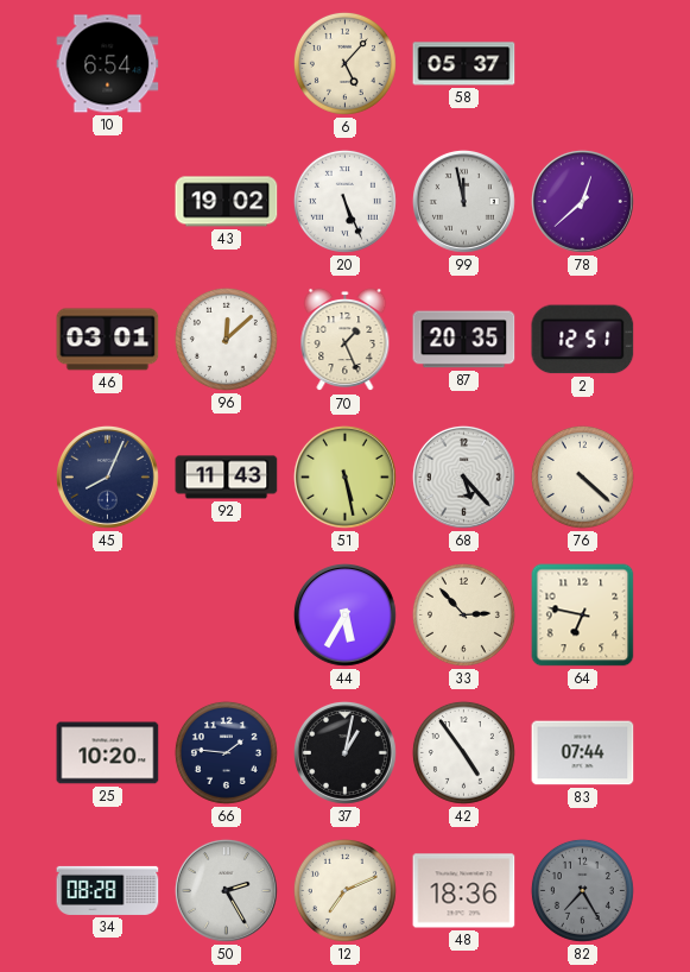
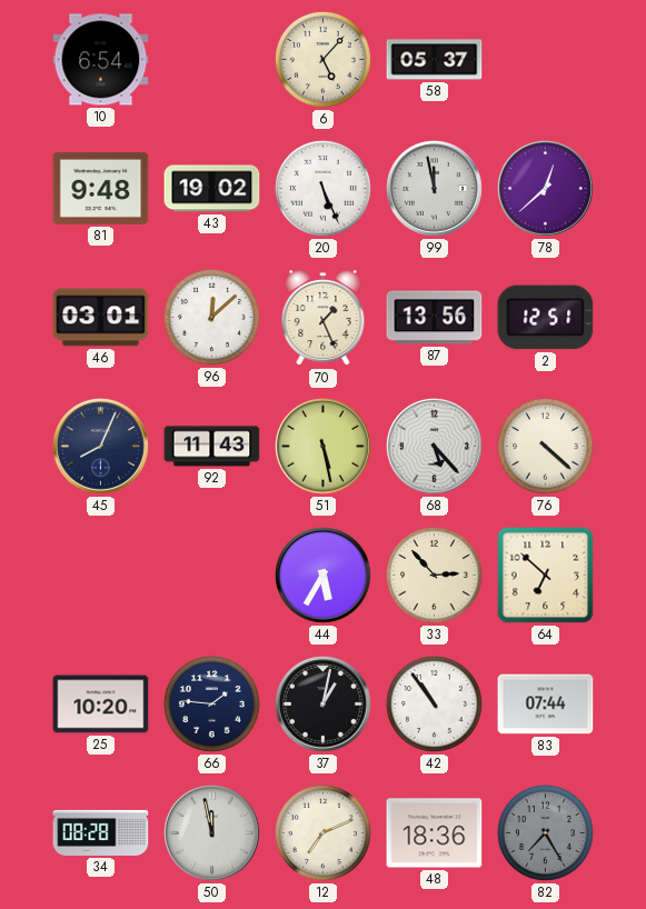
81: none -> 9:48 (101, 188)
87: 20:35 -> 13:56 (435, 318)
64: 6:47 -> 6:52 (546, 576)
42: 4:54 -> 10:54 (434, 703)
50: 2:25 -> 11:58 (211, 832)
